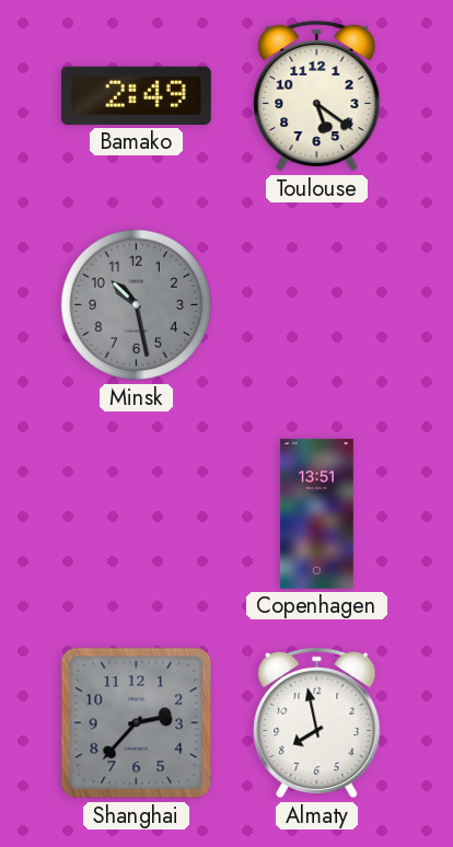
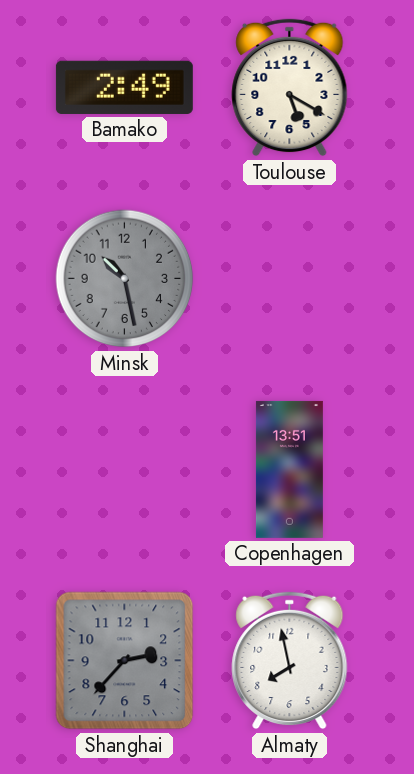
Toulouse: 5:21 -> 5:20 (290, 88)
